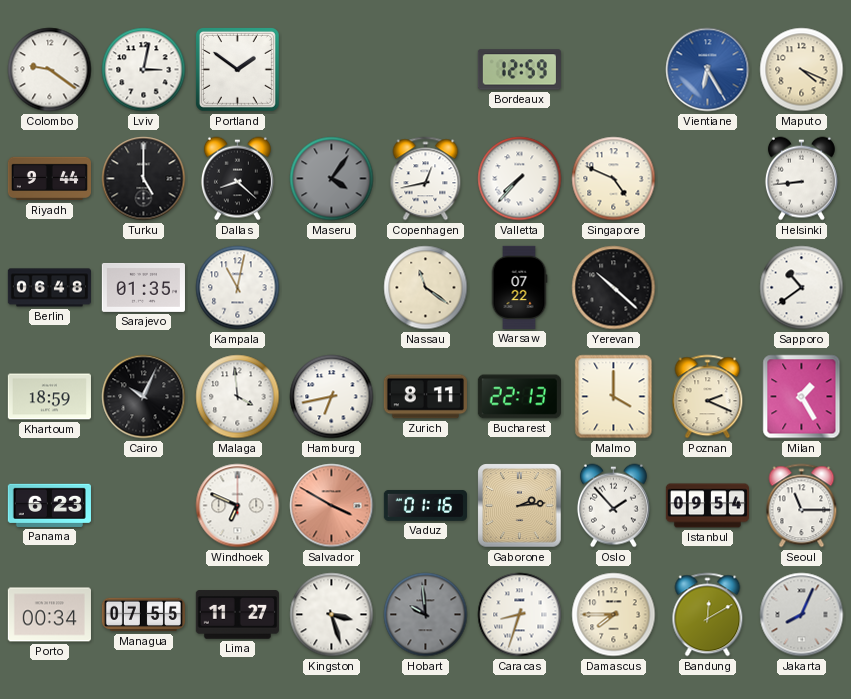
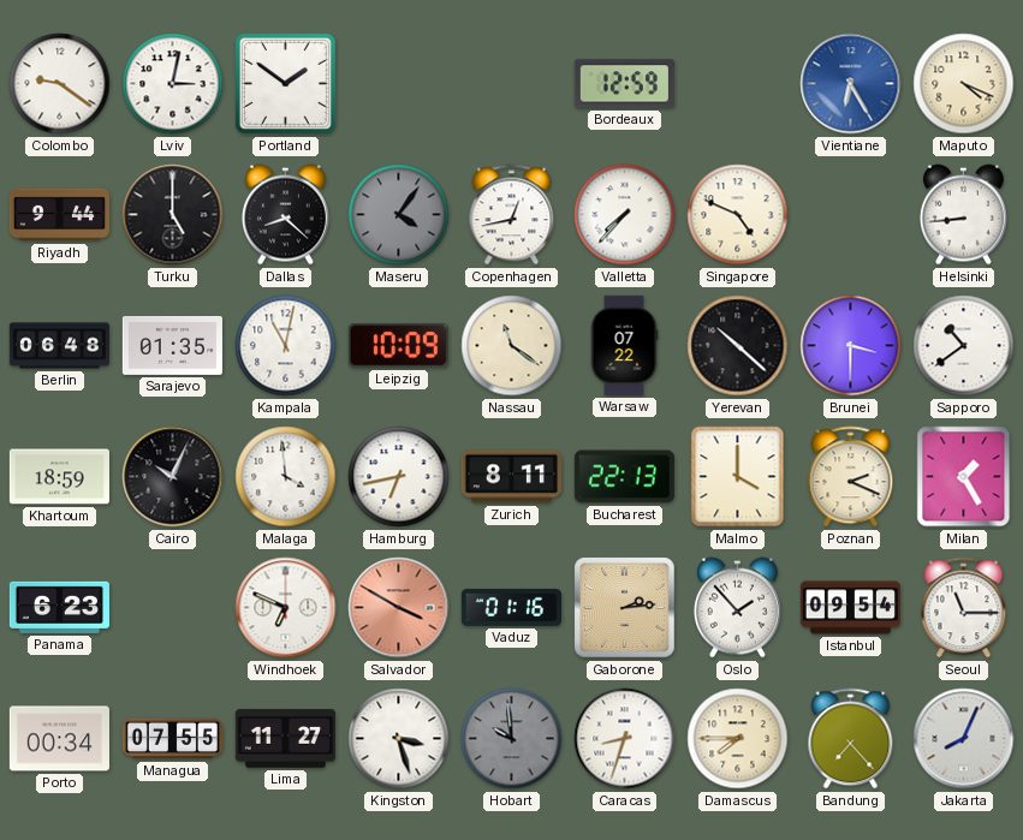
Leipzig: none -> 10:09 (398, 346)
Brunei: none -> 3:30 (851, 346)
Bandung: 12:10 -> 7:23 (851, 739)
